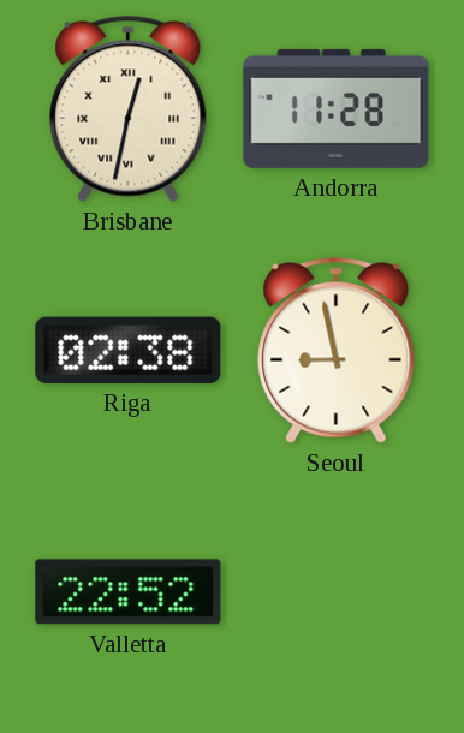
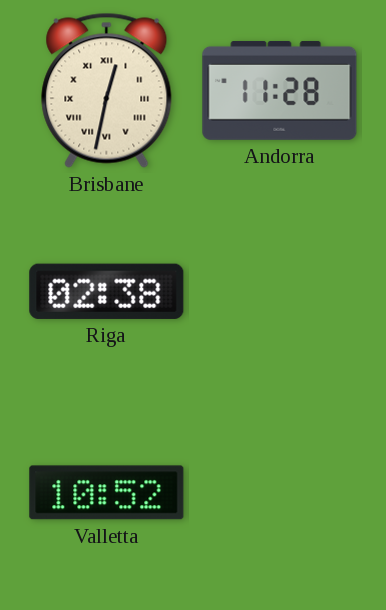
Seoul: 8:58 -> none (337, 350)
Valletta: 22:52 -> 10:52 (107, 493)
